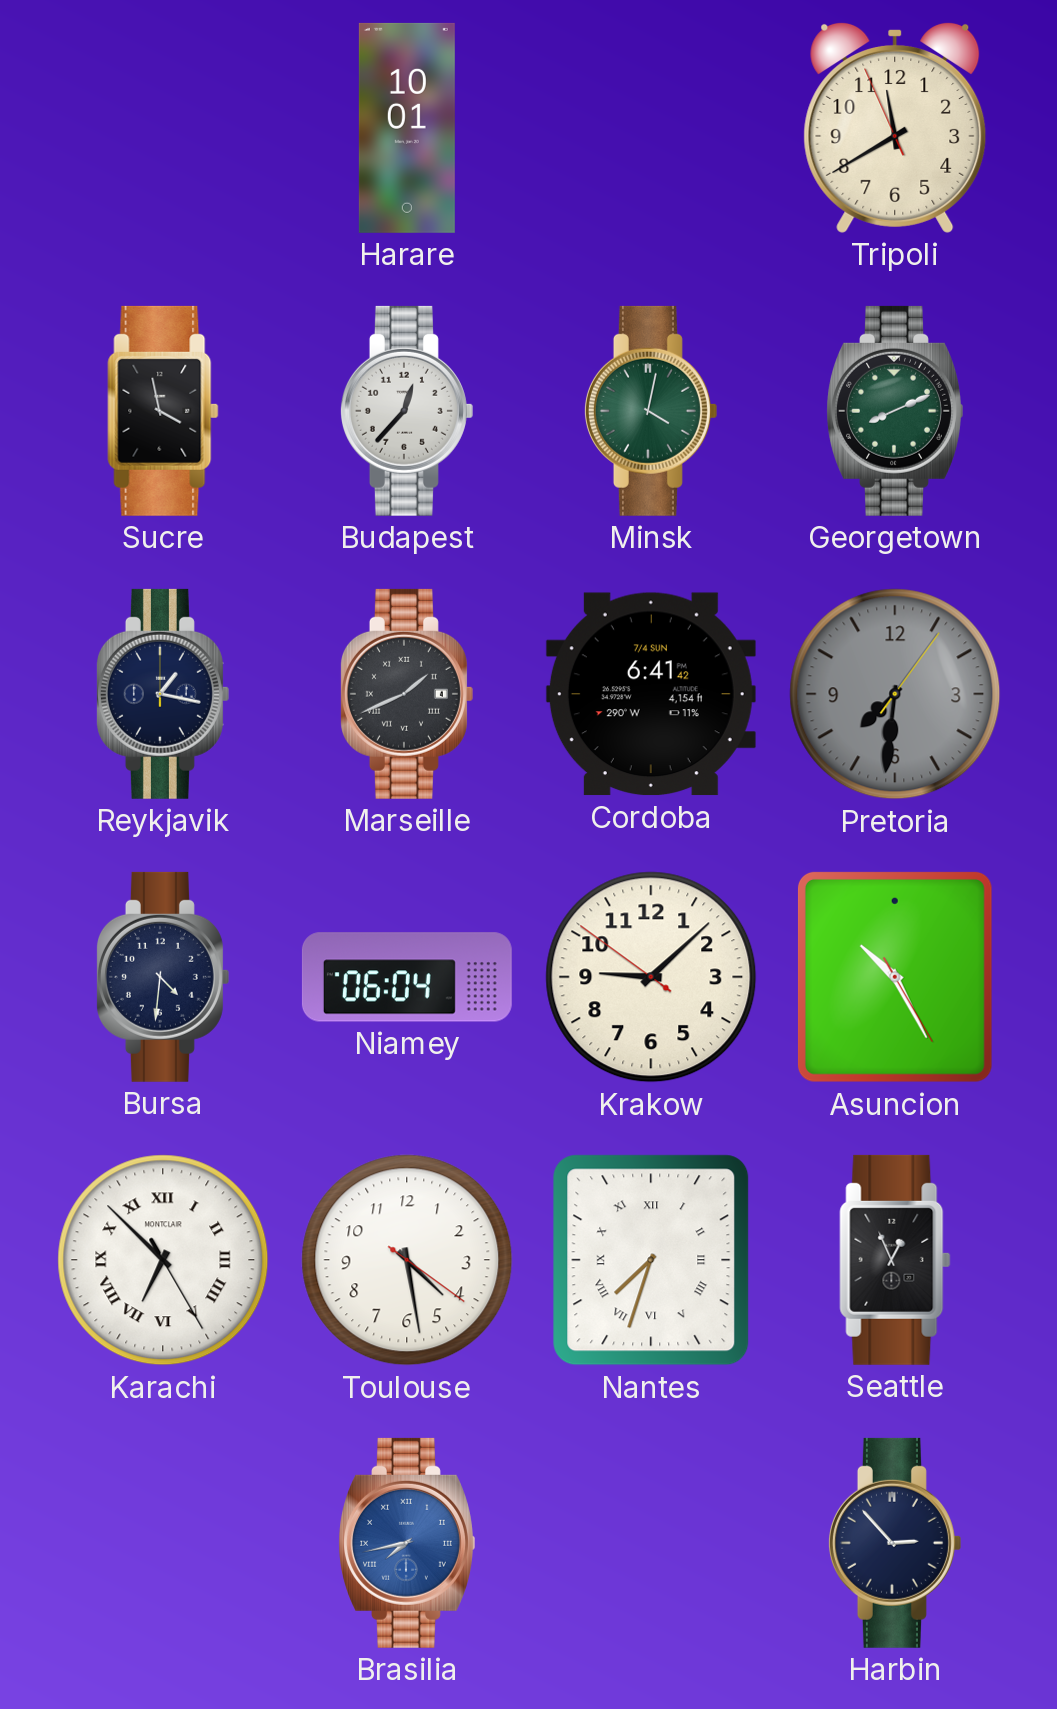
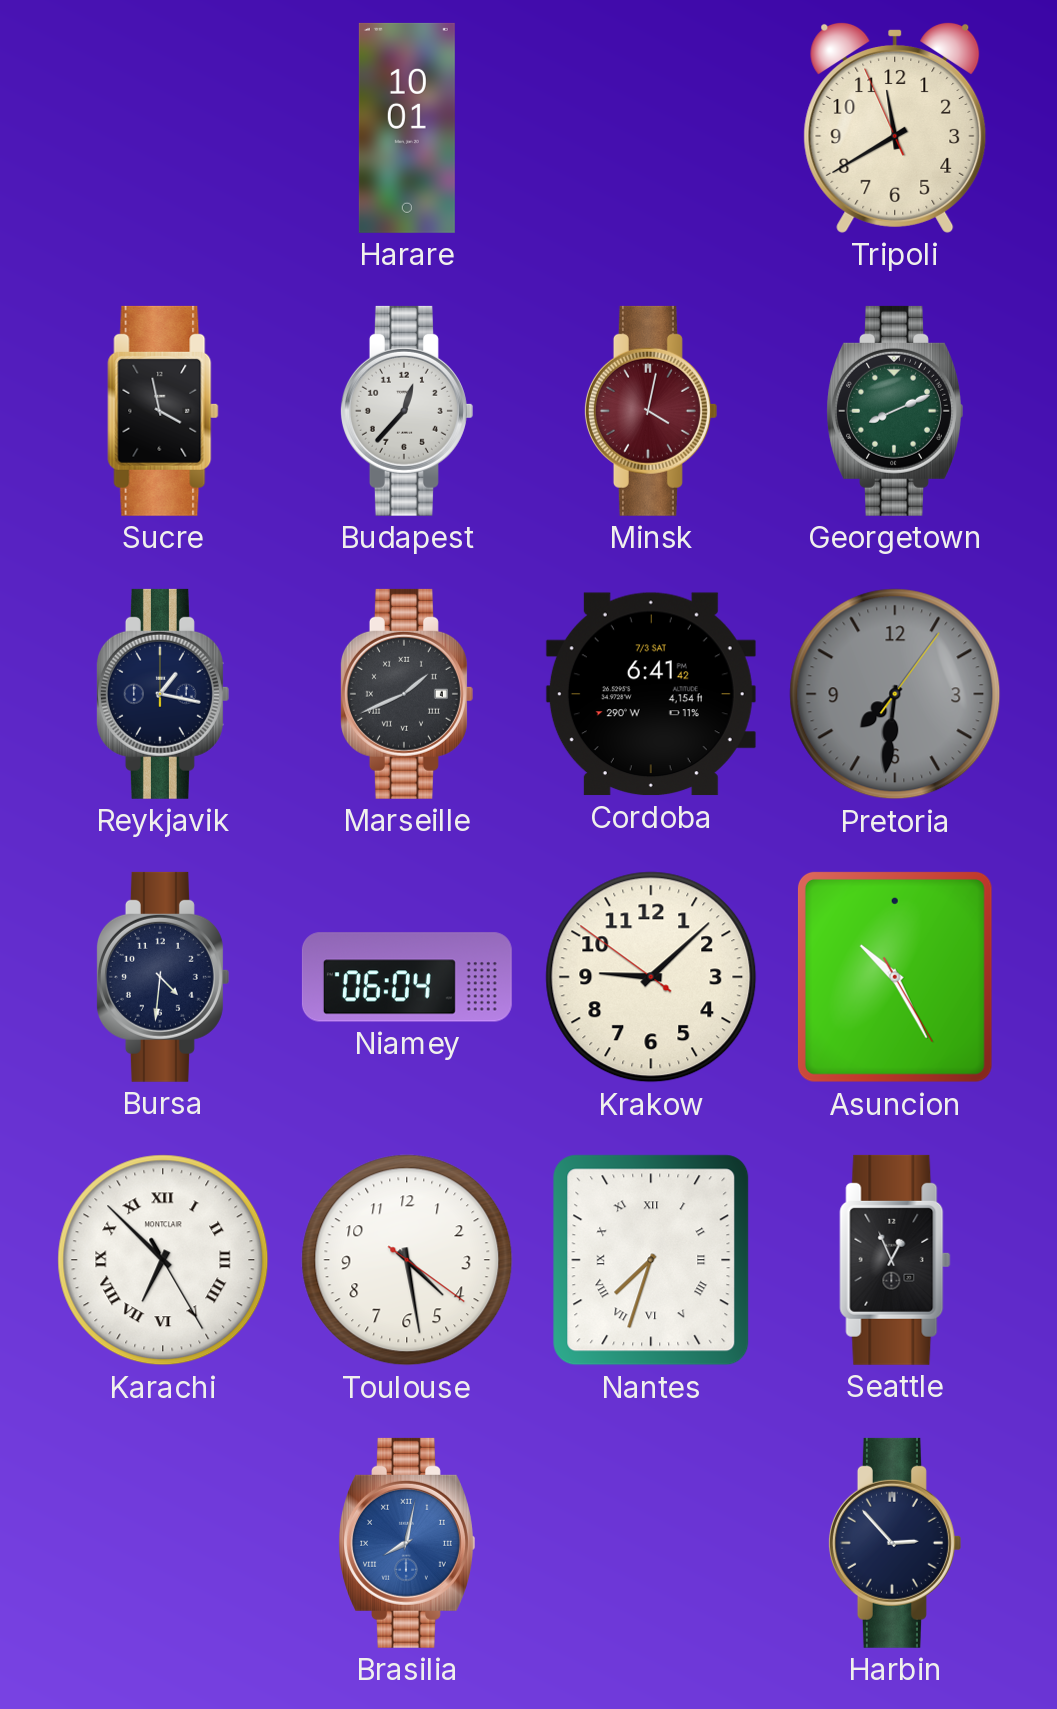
Minsk dial: green -> burgundy (650, 411)
Cordoba date: 7/4 SUN -> 7/3 SAT (651, 694)
Brasilia: 7:43 -> 8:02 (407, 1543)
